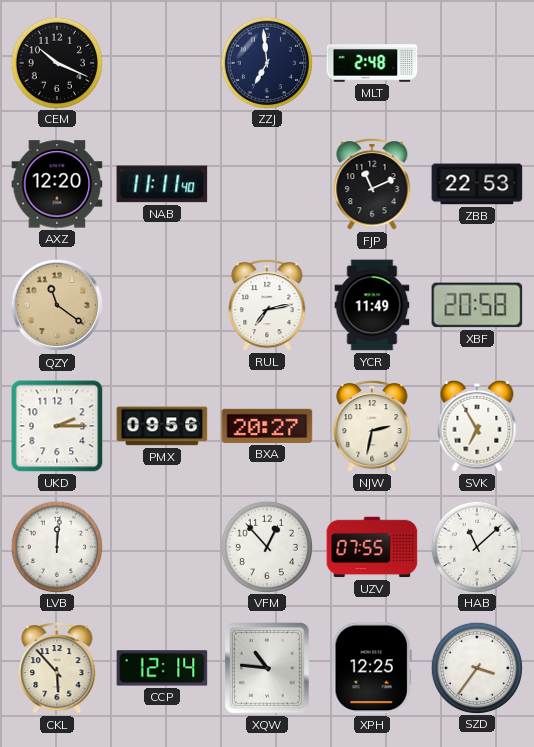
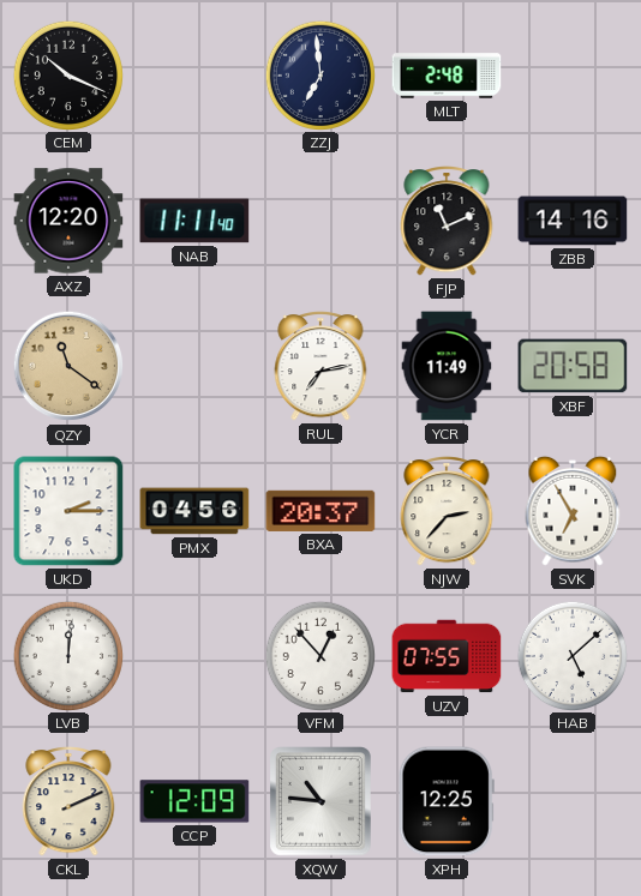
ZBB: 22:53 -> 14:16 (573, 221)
PMX: 09:56 -> 04:56 (194, 511)
BXA: 20:27 -> 20:37 (320, 511)
NJW: 2:32 -> 2:37 (447, 512)
HAB: 11:08 -> 5:08 (571, 655)
CKL: 5:53 -> 2:11 (68, 802)
CCP: 12:14 -> 12:09 (194, 801)
SZD: 3:36 -> none (476, 667)
